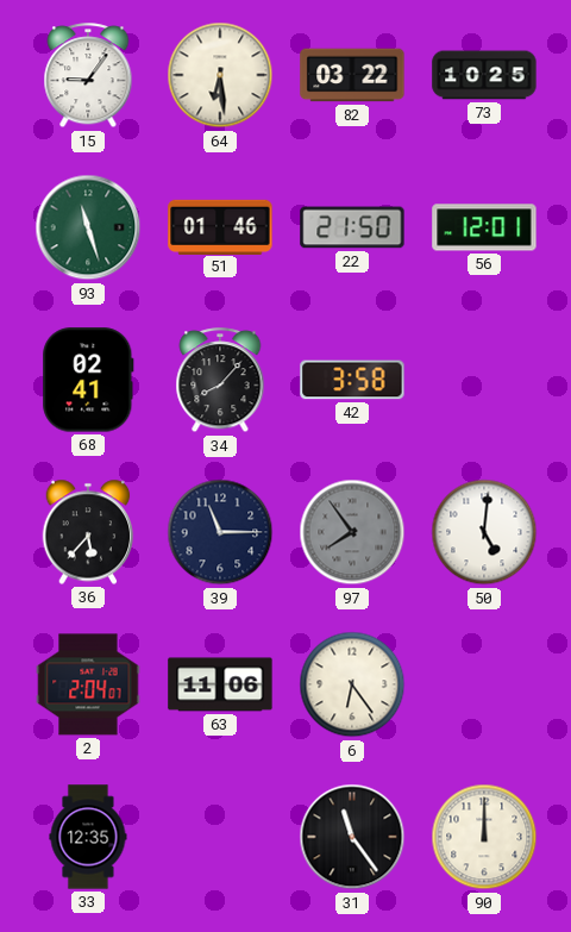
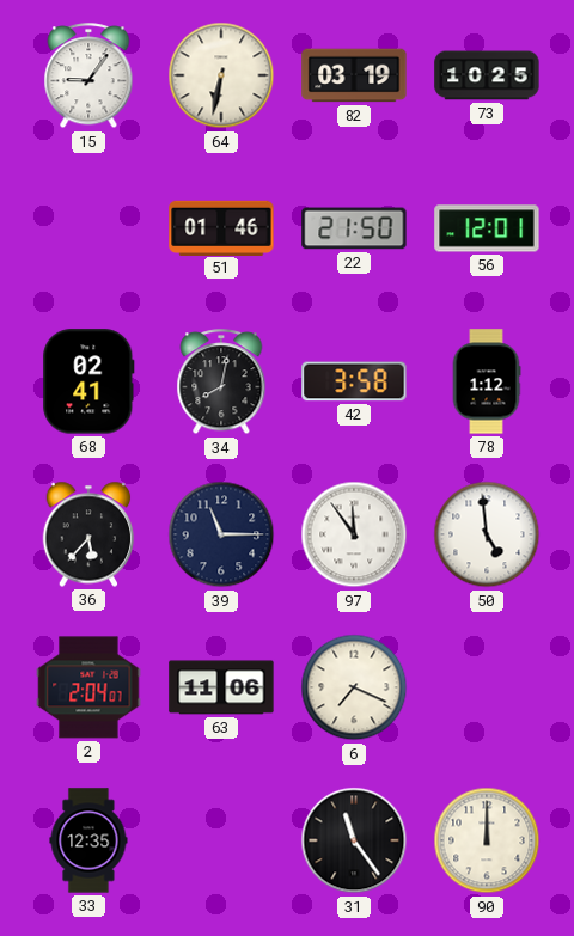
64: 6:29 -> 6:32 (221, 75)
82: 03:22 -> 03:19 (354, 75)
93: 11:27 -> none (88, 227)
34: 8:07 -> 8:02 (221, 383)
78: none -> 1:12 (487, 381)
97: 7:54 -> 11:54 (354, 534)
97 dial: grey -> white (354, 534)
50: 5:01 -> 4:59 (487, 534)
6: 6:24 -> 7:19 (354, 687)
